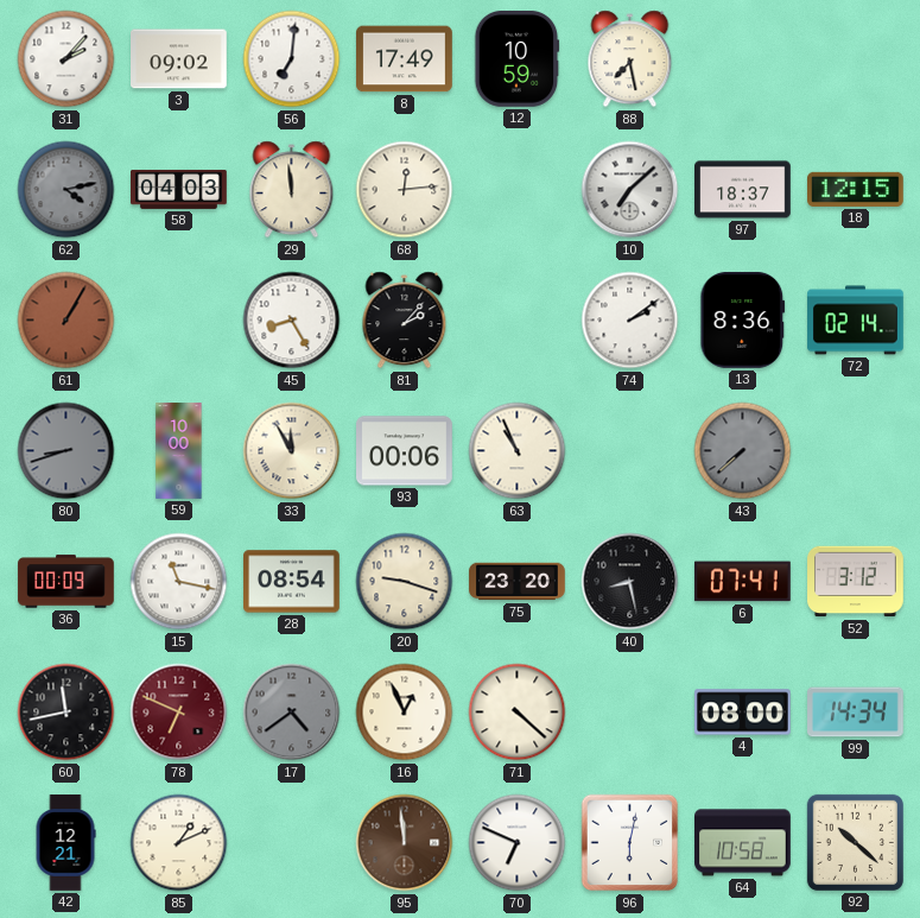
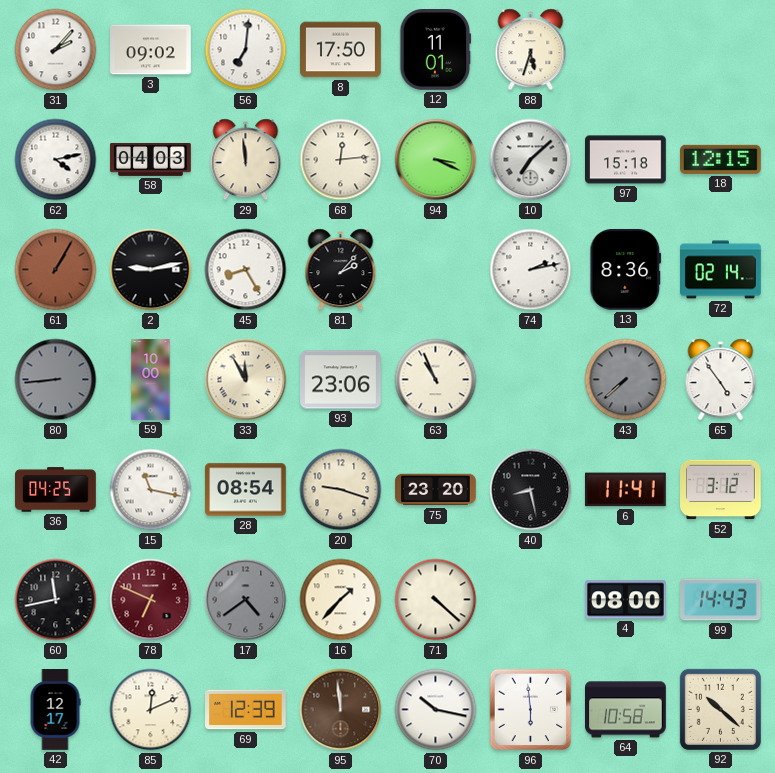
8: 17:49 -> 17:50 (341, 50)
12: 10:59 -> 11:01 (436, 50)
88: 7:28 -> 5:33 (531, 50)
62 dial: grey -> white (56, 160)
94: none -> 3:19 (436, 160)
97: 18:37 -> 15:18 (626, 160)
2: none -> 9:13 (151, 270)
74: 2:09 -> 2:13 (531, 270)
80: 8:42 -> 8:44 (56, 380)
93: 00:06 -> 23:06 (341, 380)
65: none -> 4:54 (721, 380)
36: 00:09 -> 04:25 (56, 490)
6: 07:41 -> 11:41 (625, 490)
16: 12:56 -> 1:37 (341, 600)
99: 14:34 -> 14:43 (721, 600)
42: 12:21 -> 12:17 (55, 710)
85: 1:11 -> 12:11 (151, 710)
69: none -> 12:39 (246, 710)
70: 6:49 -> 10:17 (436, 710)
96: 6:02 -> 5:59 (531, 710)
